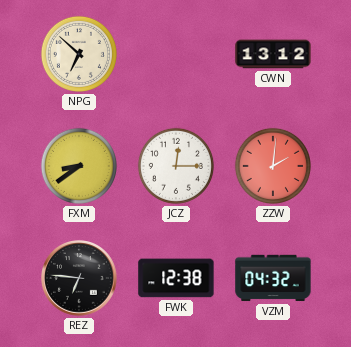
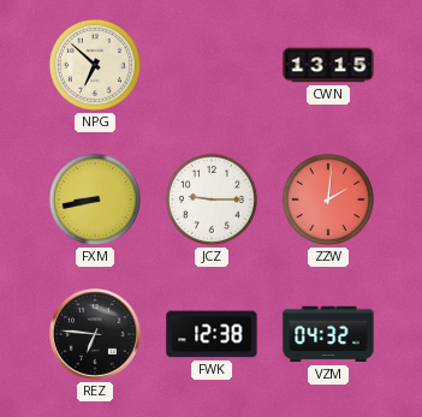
CWN: 13:12 -> 13:15 (328, 65)
FXM: 8:39 -> 8:43 (95, 199)
JCZ: 12:15 -> 9:15 (212, 199)
